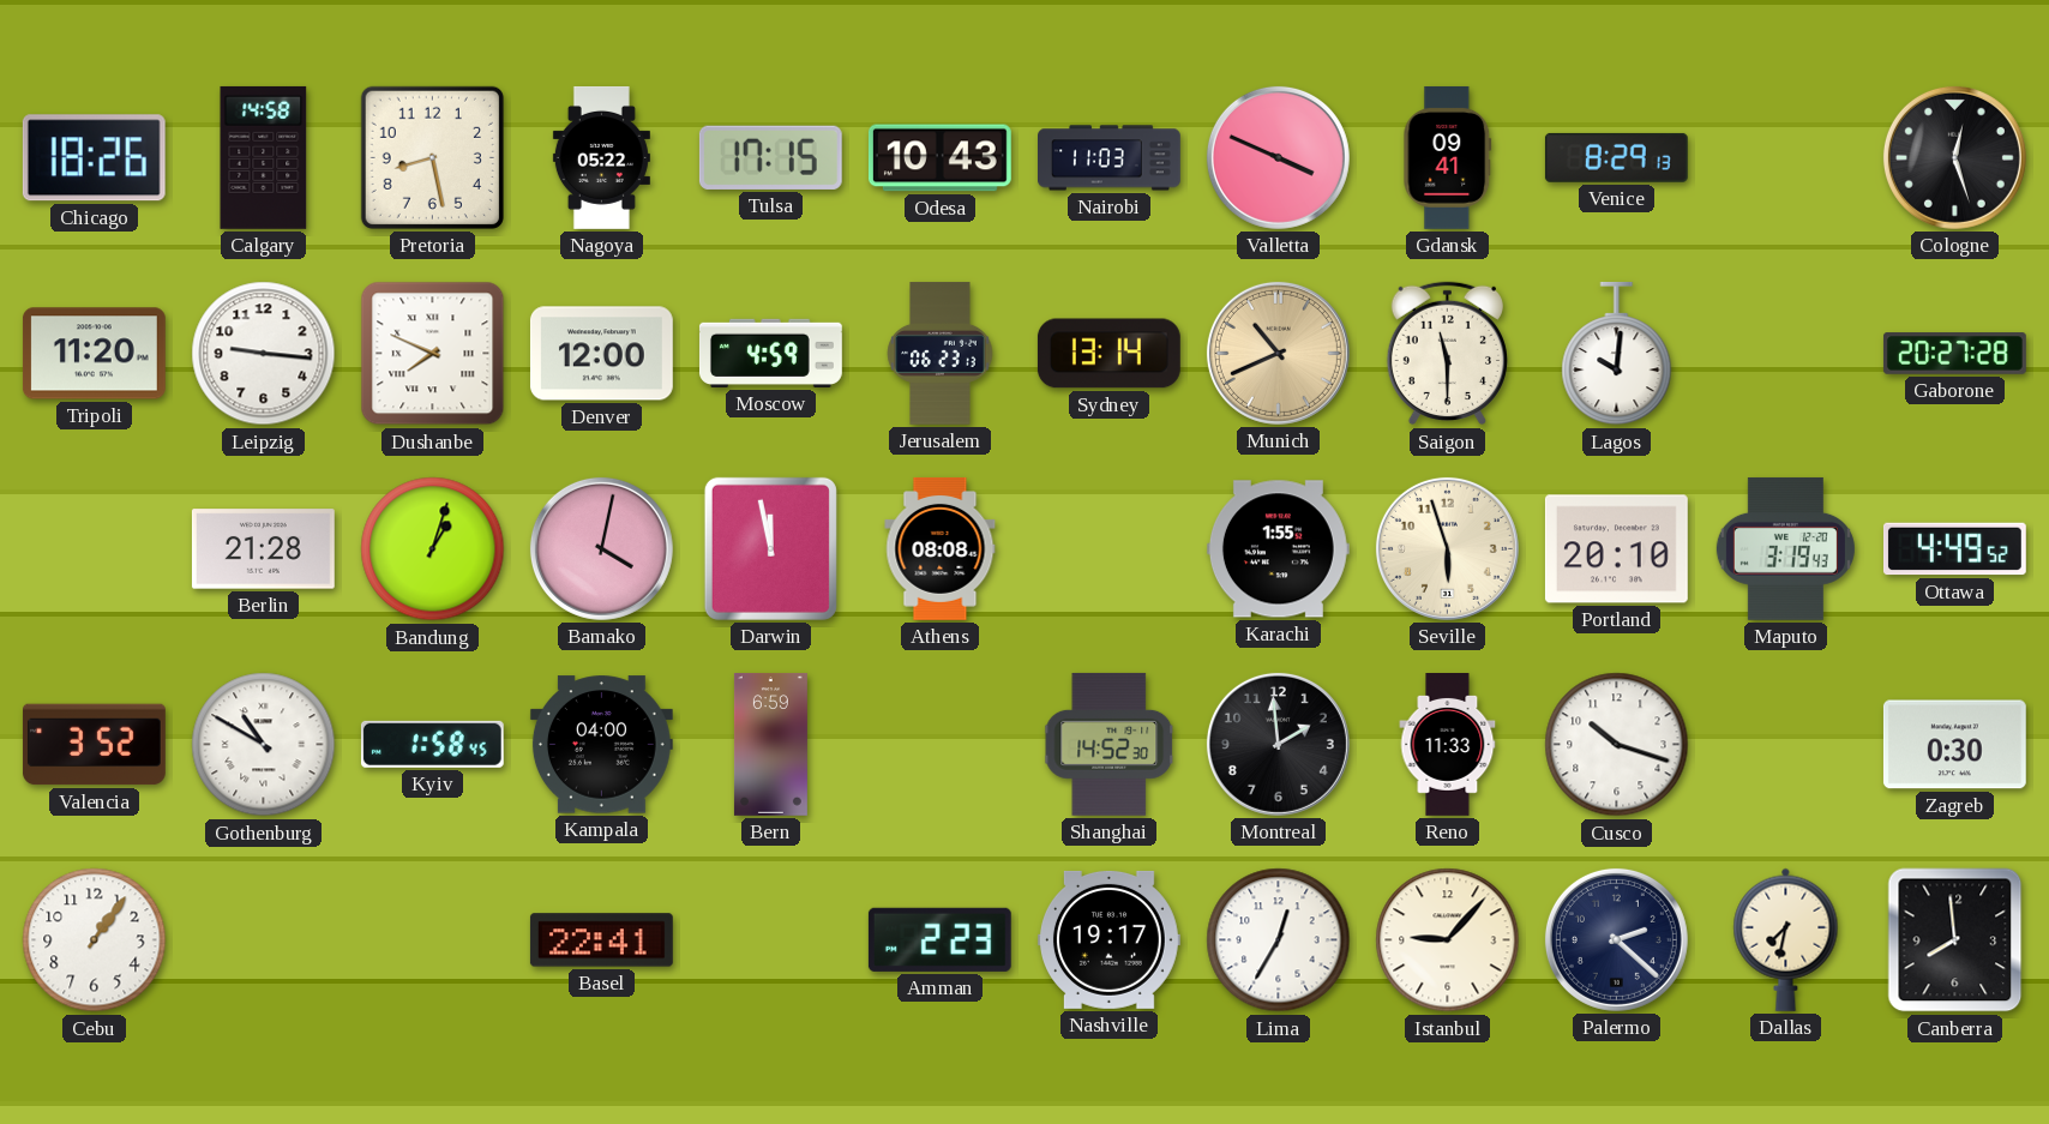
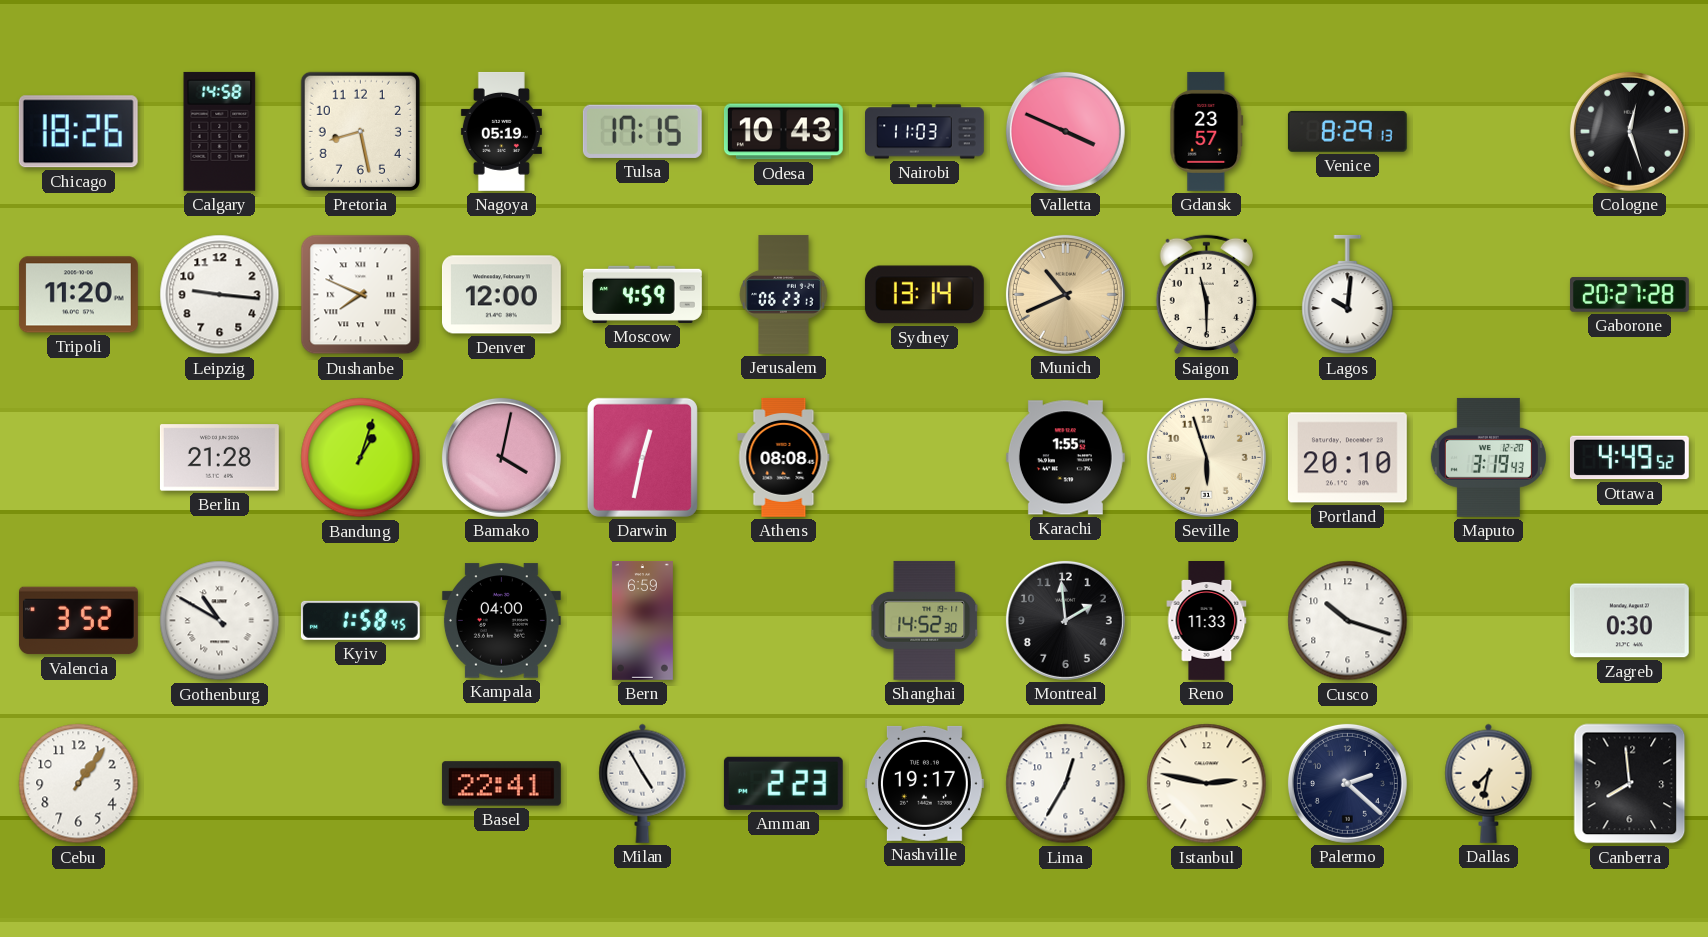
Nagoya: 05:22 -> 05:19 (501, 131)
Gdansk: 09:41 -> 23:57 (1207, 131)
Darwin: 11:58 -> 12:32 (642, 457)
Milan: none -> 4:55 (643, 783)
Istanbul: 9:07 -> 2:47 (1207, 784)
